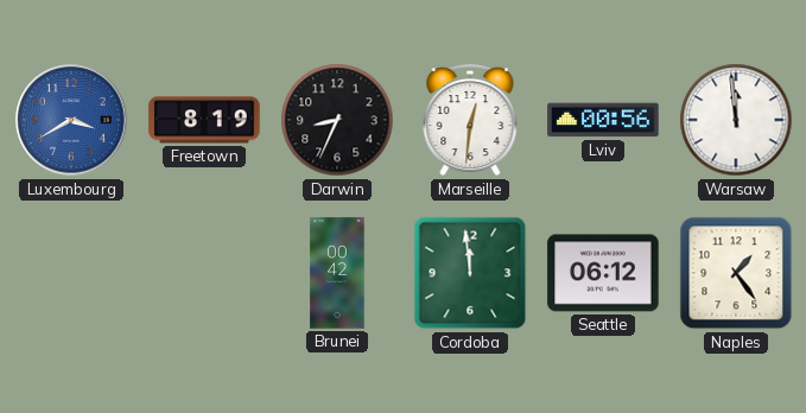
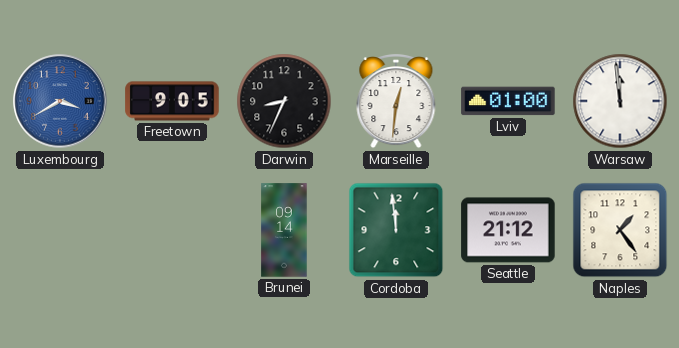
Freetown: 8:19 -> 9:05 (172, 101)
Lviv: 00:56 -> 01:00 (508, 101)
Brunei: 00:42 -> 09:14 (284, 230)
Seattle: 06:12 -> 21:12 (508, 230)
